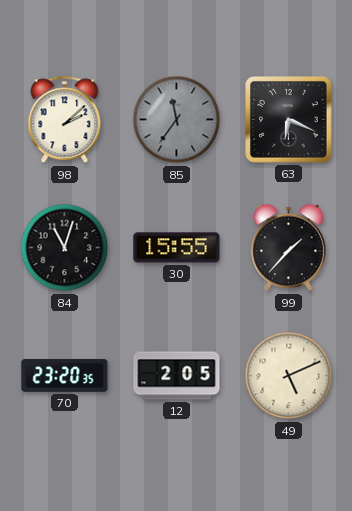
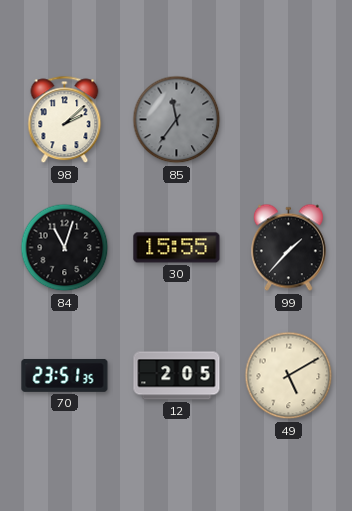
63: 6:19 -> none (289, 120)
70: 23:20 -> 23:51 (65, 375)
49: 5:11 -> 5:10 (289, 376)
